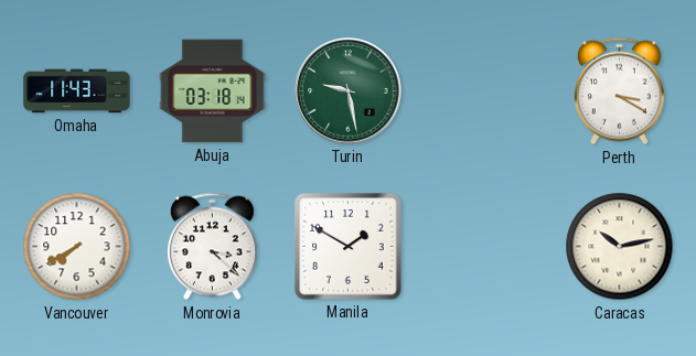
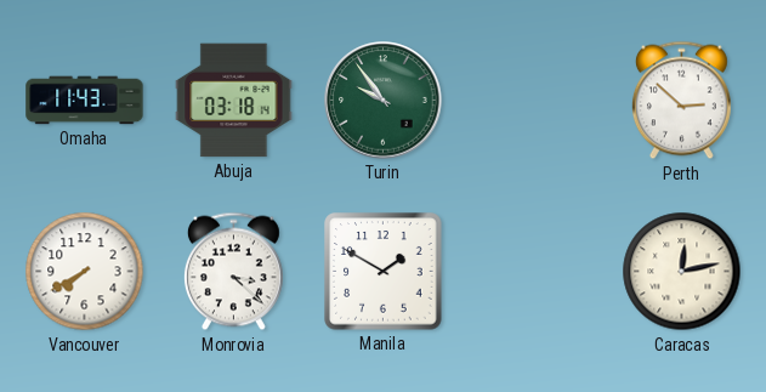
Turin: 9:28 -> 9:54 (384, 101)
Perth: 3:20 -> 2:52 (681, 101)
Caracas: 10:13 -> 12:13 (682, 272)
